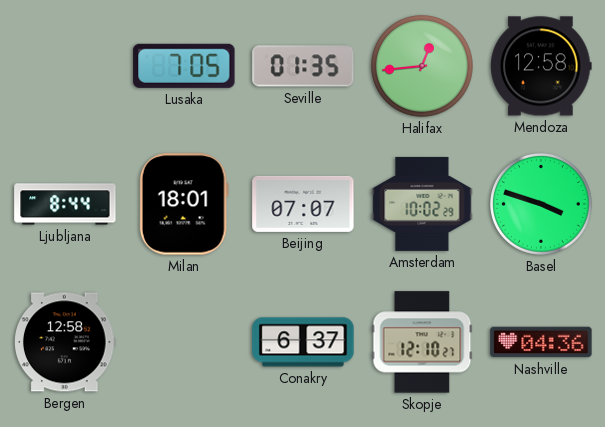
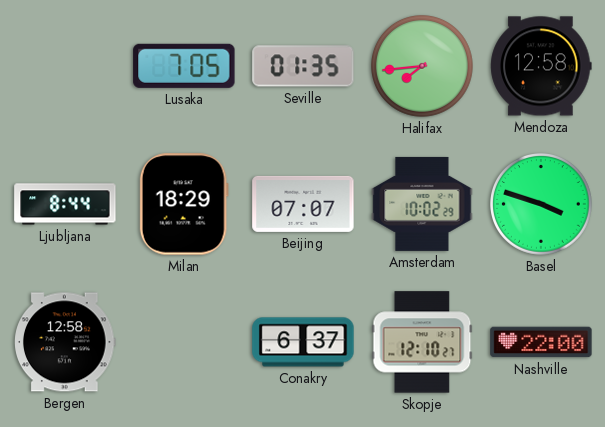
Halifax: 12:44 -> 7:44 (423, 67)
Milan: 18:01 -> 18:29 (184, 204)
Nashville: 04:36 -> 22:00 (541, 342)
